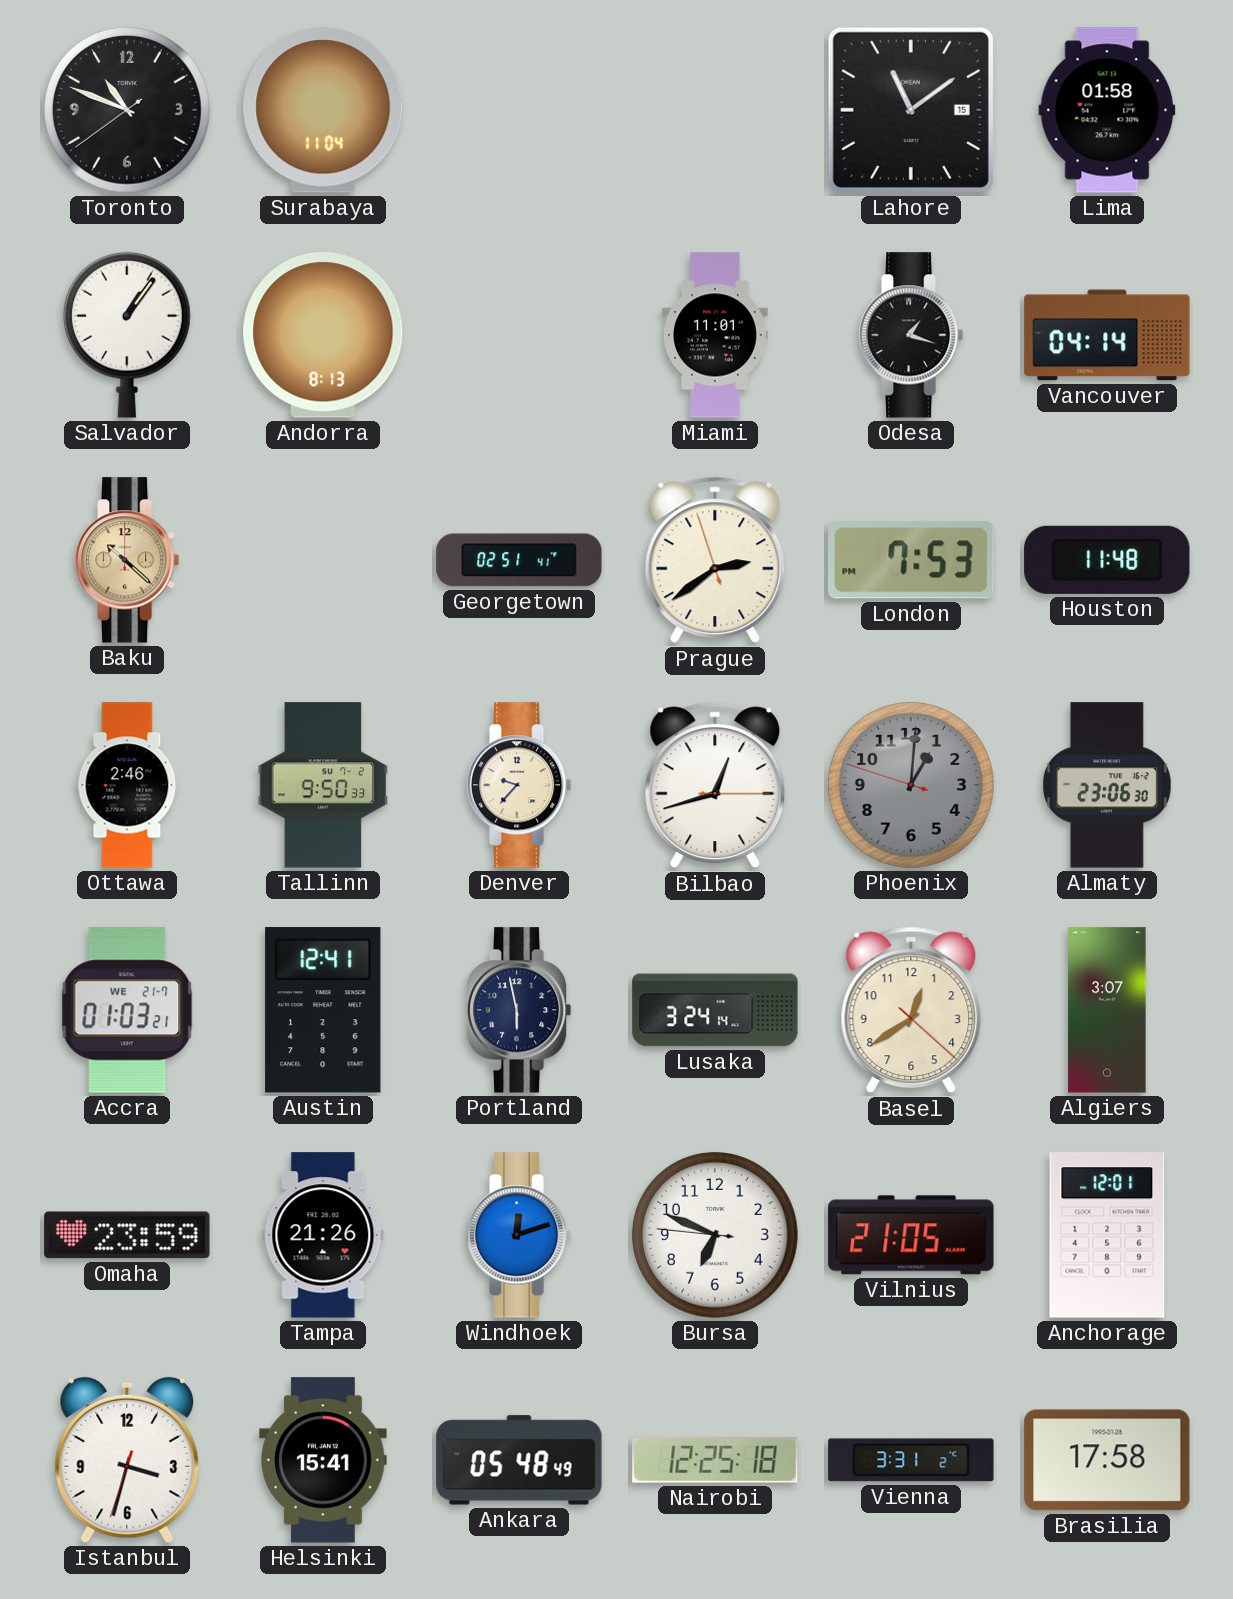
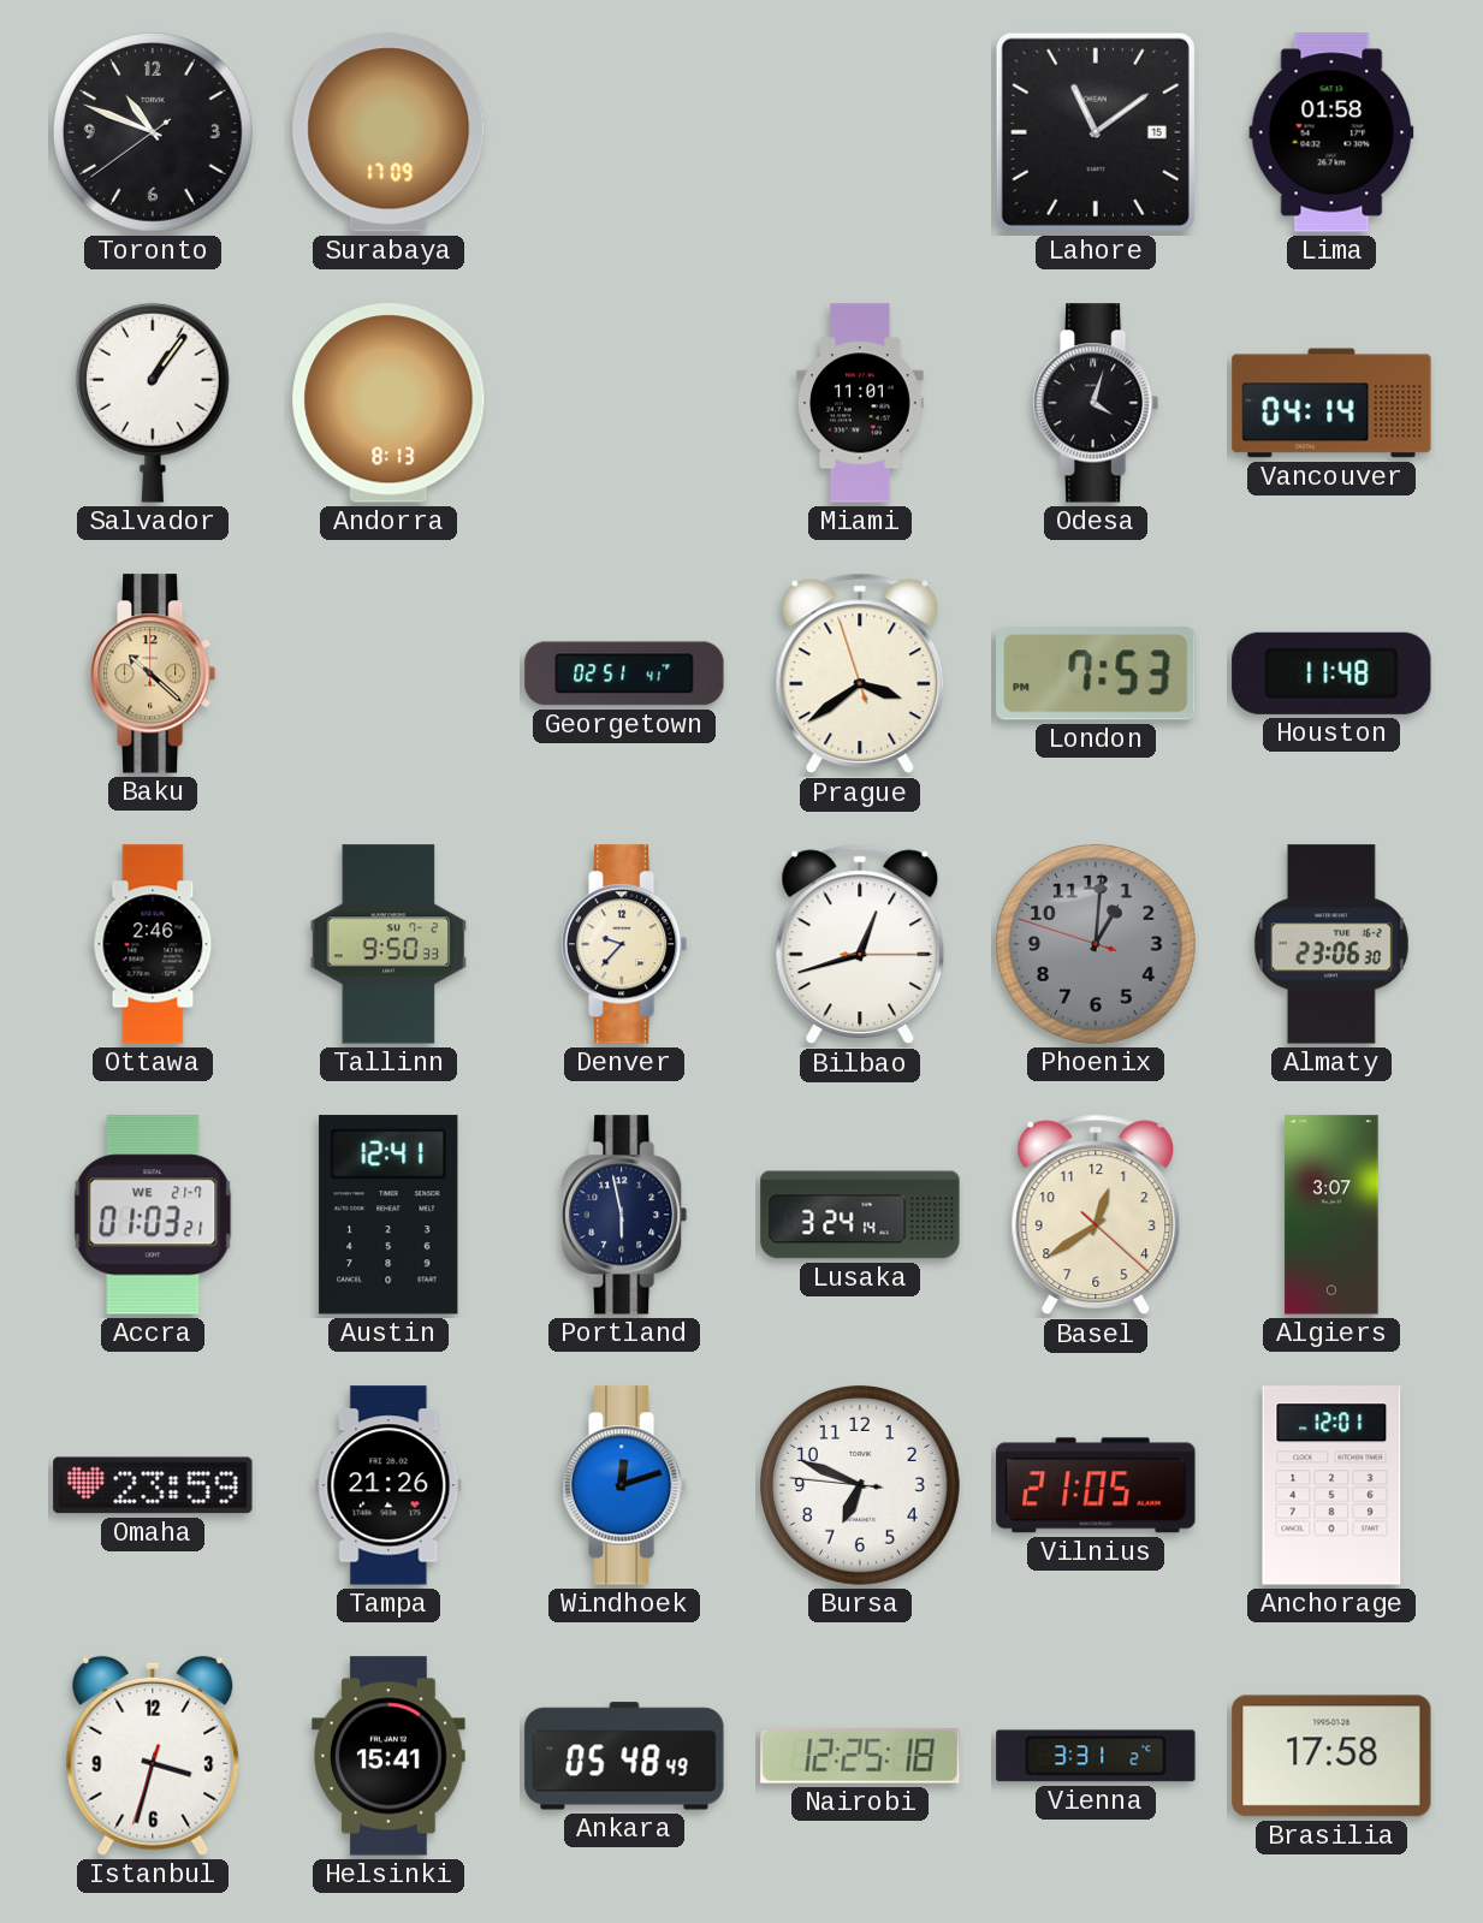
Surabaya: 11:04 -> 17:09 (388, 132)
Odesa: 1:18 -> 4:03 (1096, 403)
Prague: 2:38 -> 3:38 (860, 673)
